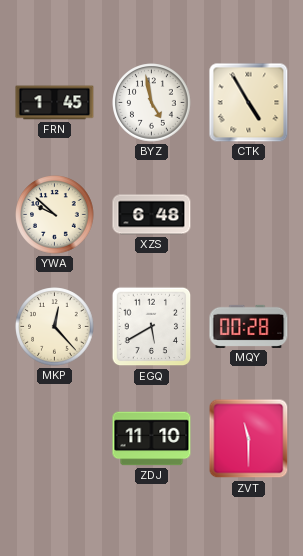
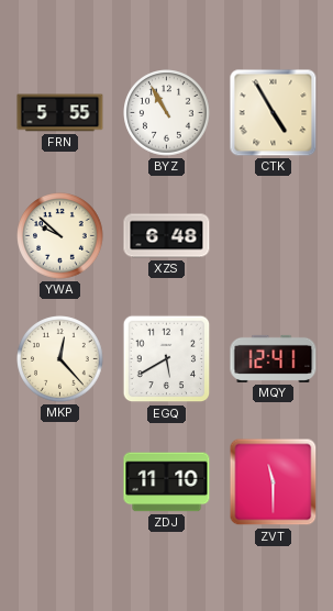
FRN: 1:45 -> 5:55 (60, 113)
BYZ: 4:58 -> 10:55 (167, 113)
MQY: 00:28 -> 12:41 (274, 358)
